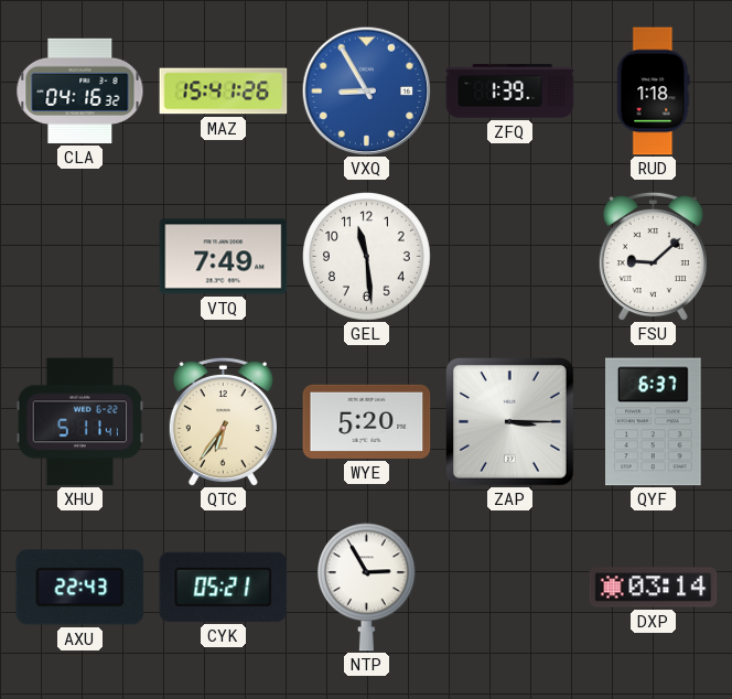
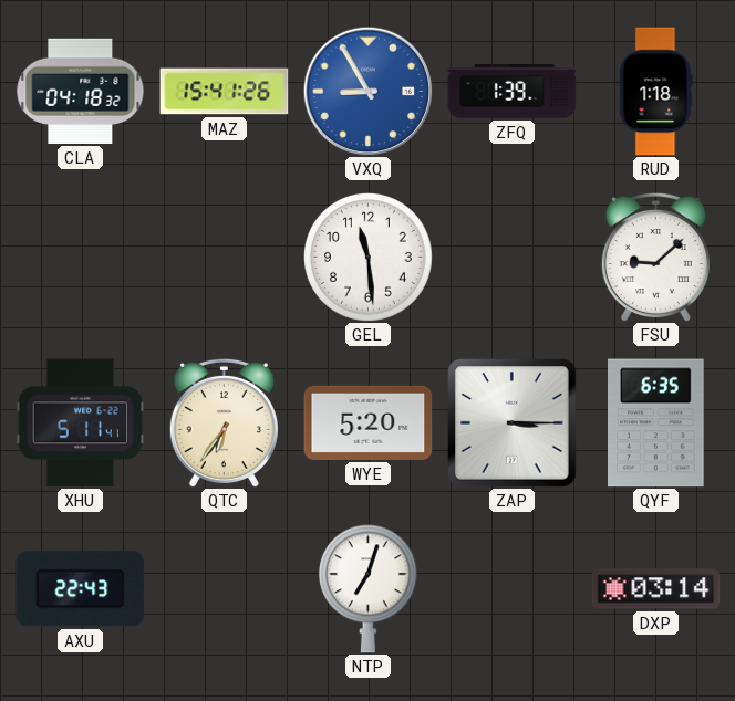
CLA: 04:16 -> 04:18 (81, 91)
VTQ: 7:49 -> none (224, 257)
QYF: 6:37 -> 6:35 (656, 423)
CYK: 05:21 -> none (224, 587)
NTP: 2:55 -> 7:03 (367, 589)
